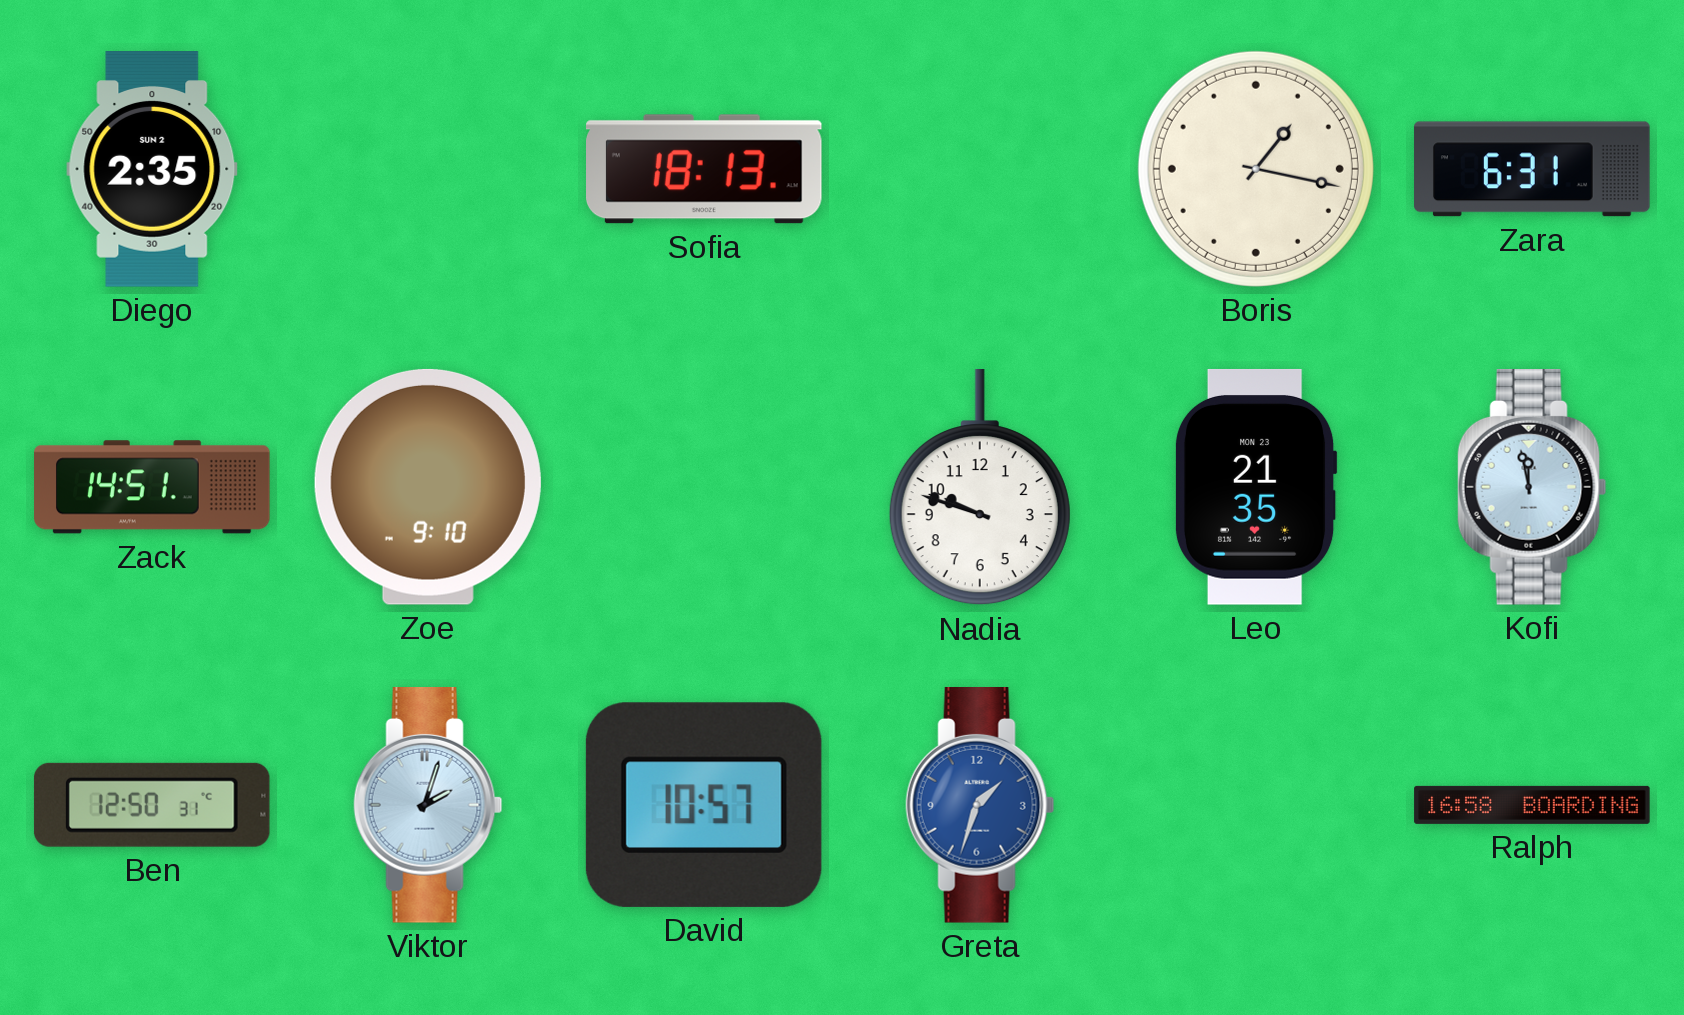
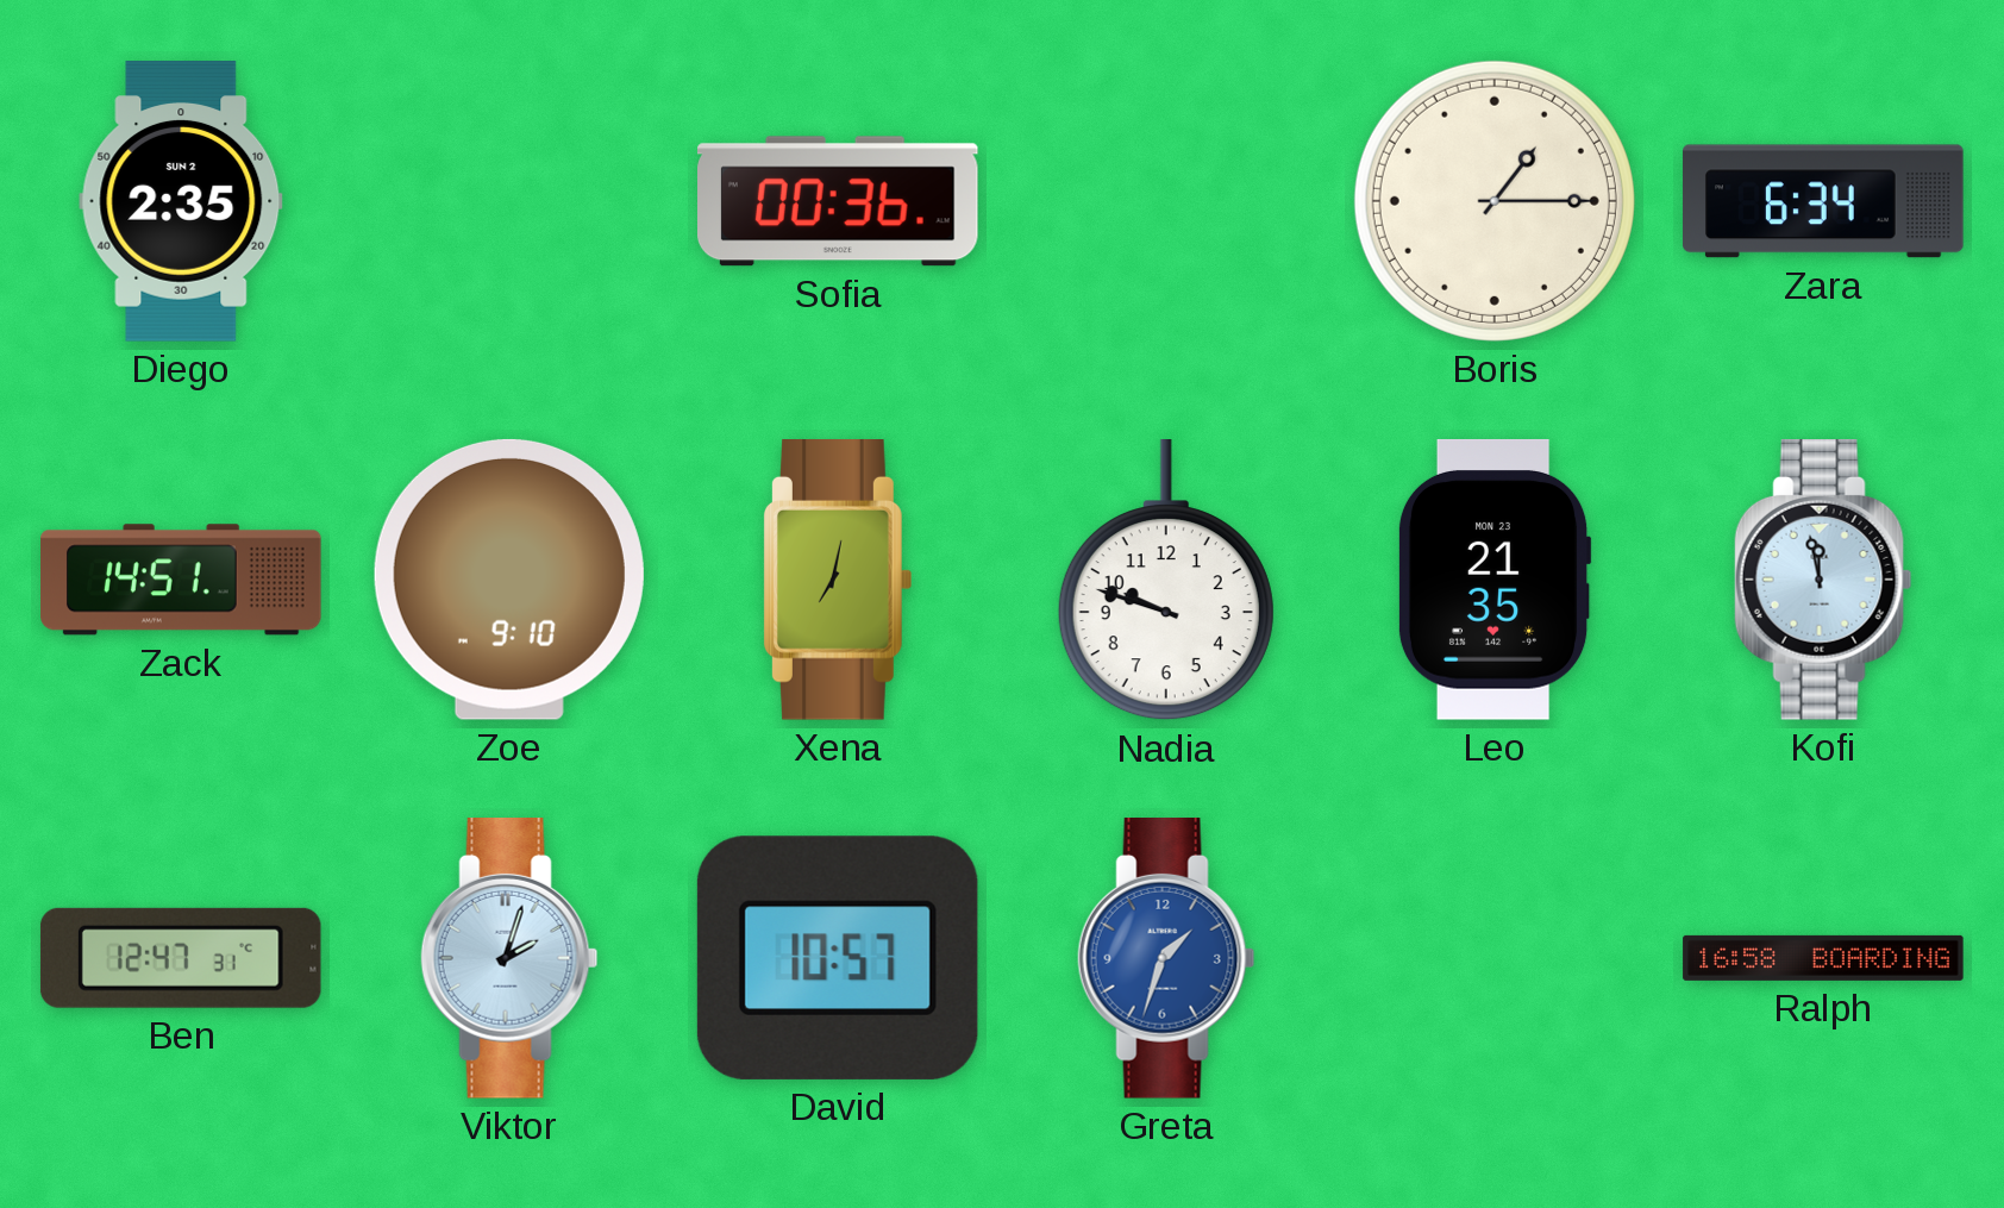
Sofia: 18:13 -> 00:36 (839, 201)
Boris: 1:17 -> 1:15 (1495, 201)
Zara: 6:31 -> 6:34 (1823, 201)
Xena: none -> 7:02 (837, 581)
Ben: 12:50 -> 12:47 (181, 958)
